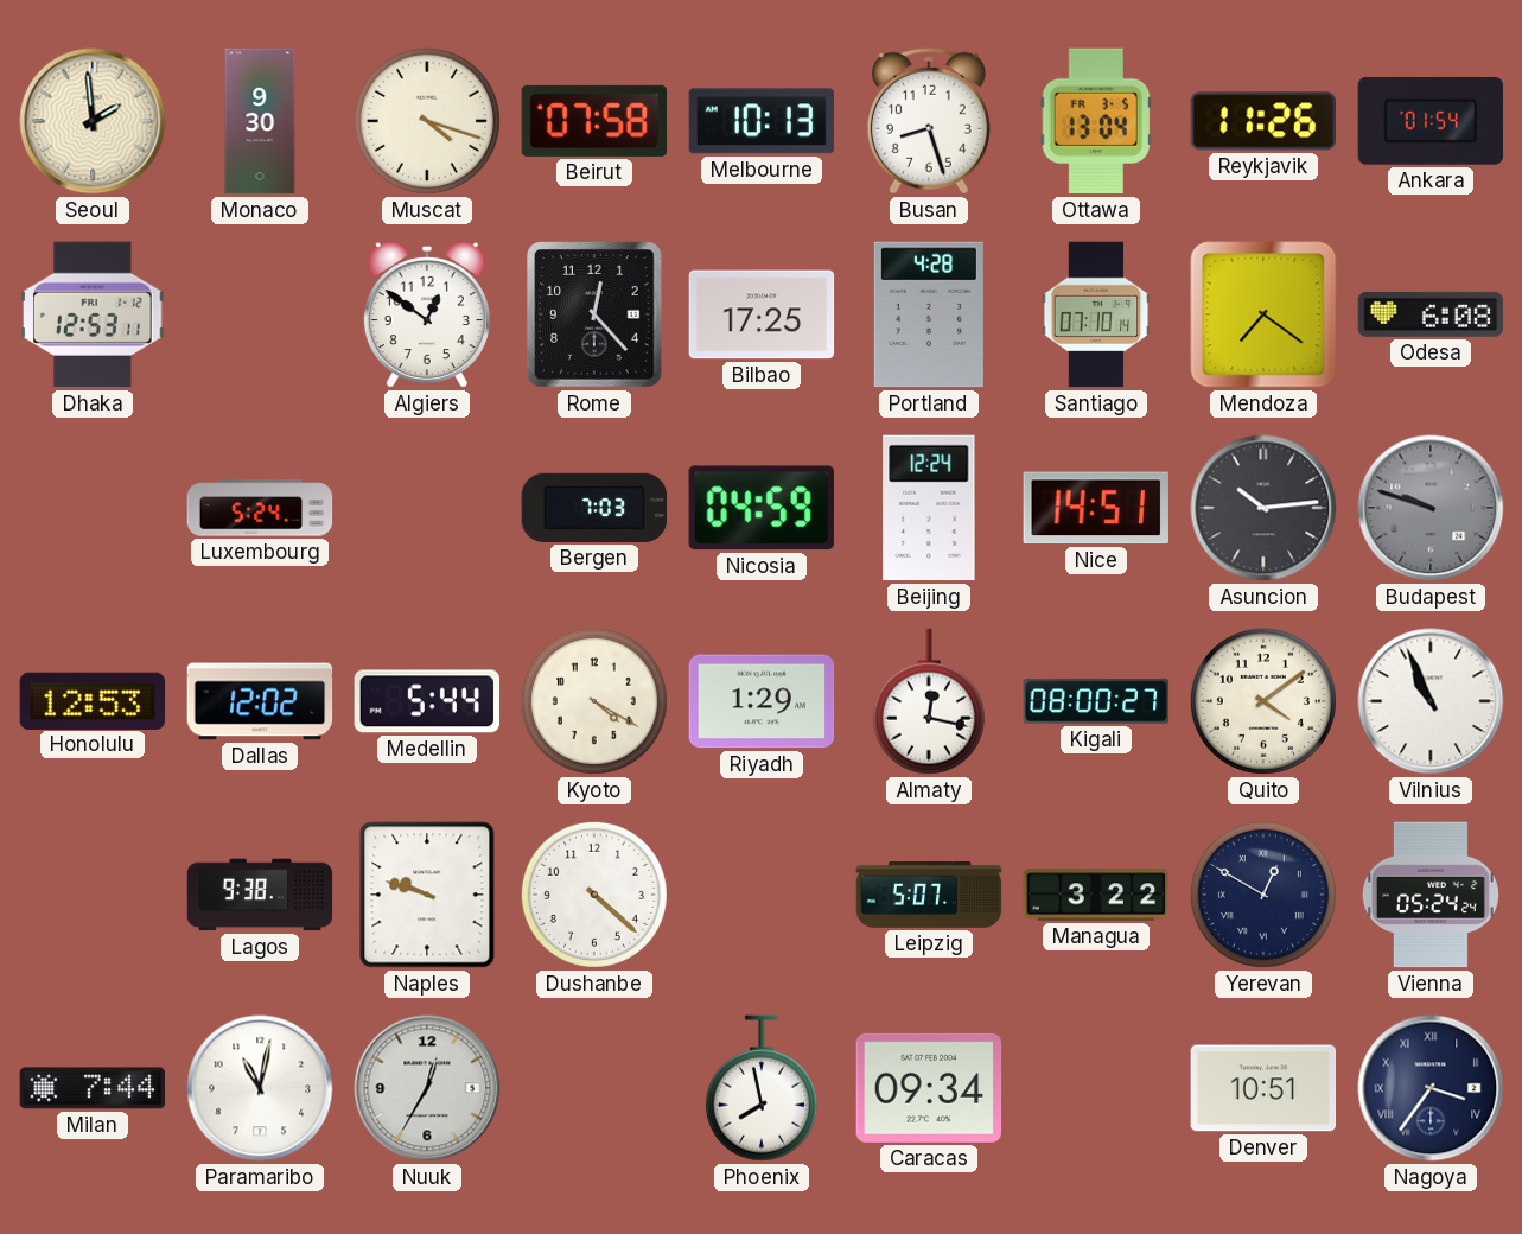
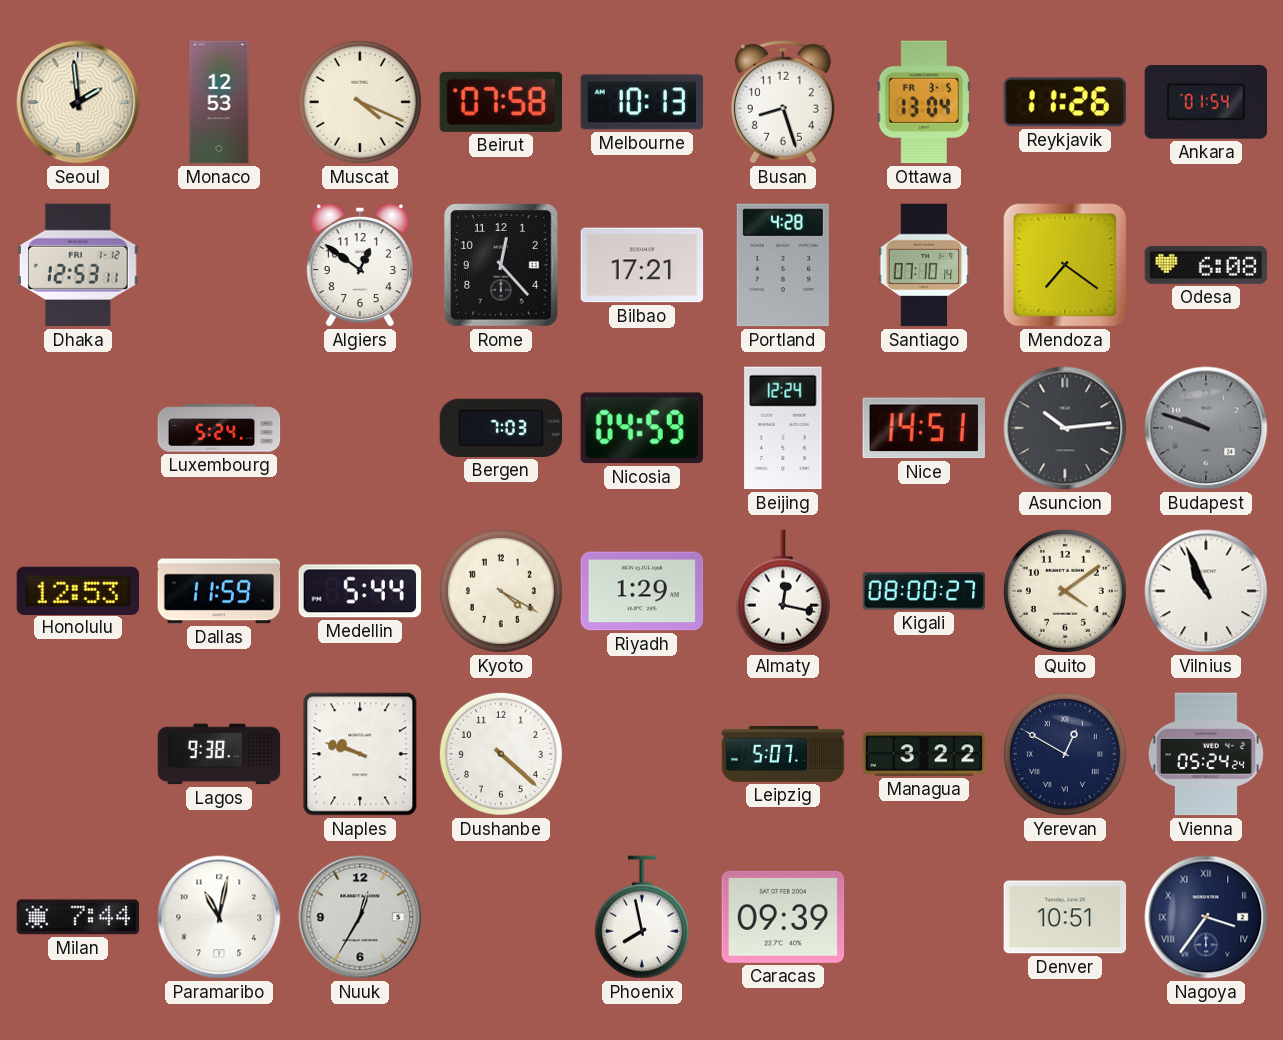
Monaco: 9:30 -> 12:53 (219, 102)
Muscat: 4:18 -> 4:19 (360, 102)
Bilbao: 17:25 -> 17:21 (642, 265)
Dallas: 12:02 -> 11:59 (219, 591)
Caracas: 09:34 -> 09:39 (783, 917)
